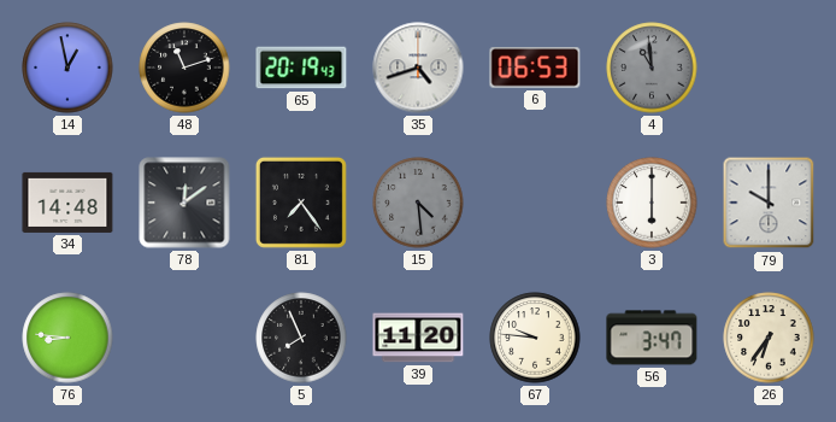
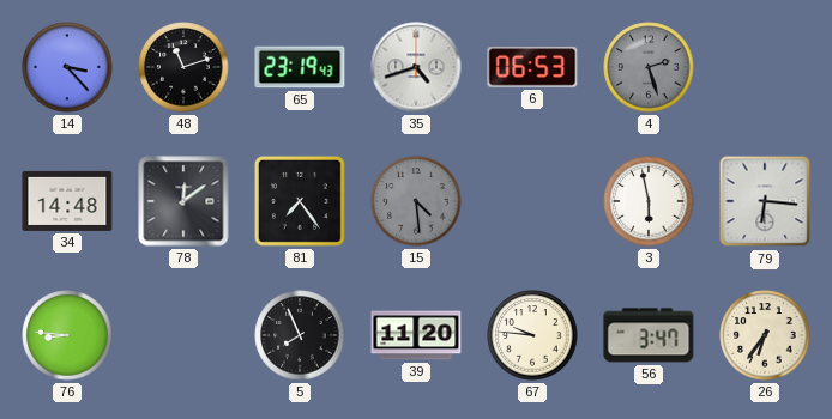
14: 12:58 -> 3:23 (67, 67)
65: 20:19 -> 23:19 (300, 67)
4: 10:59 -> 2:27 (649, 67)
3: 6:00 -> 5:58 (649, 201)
79: 10:00 -> 6:16 (765, 201)
